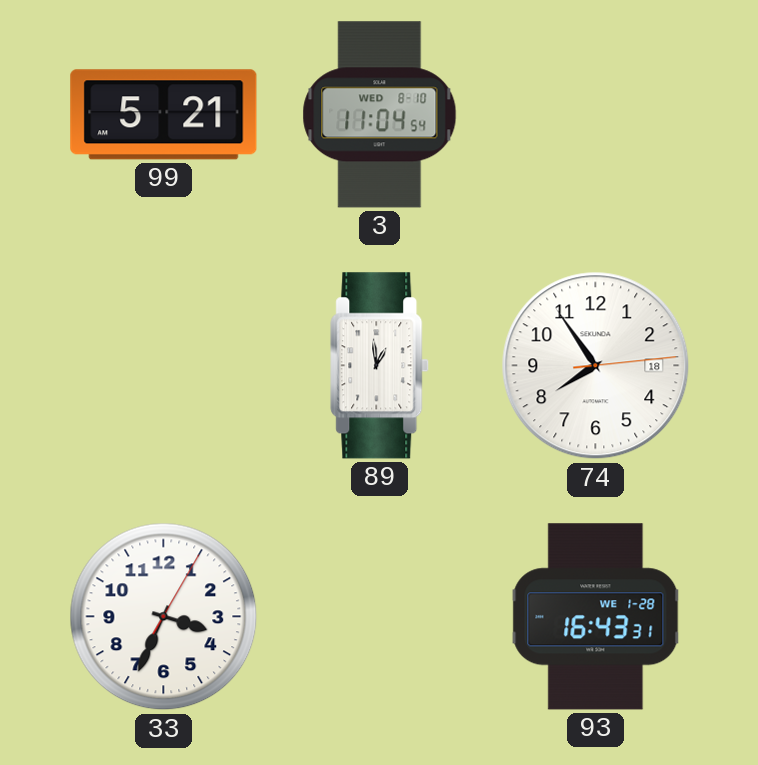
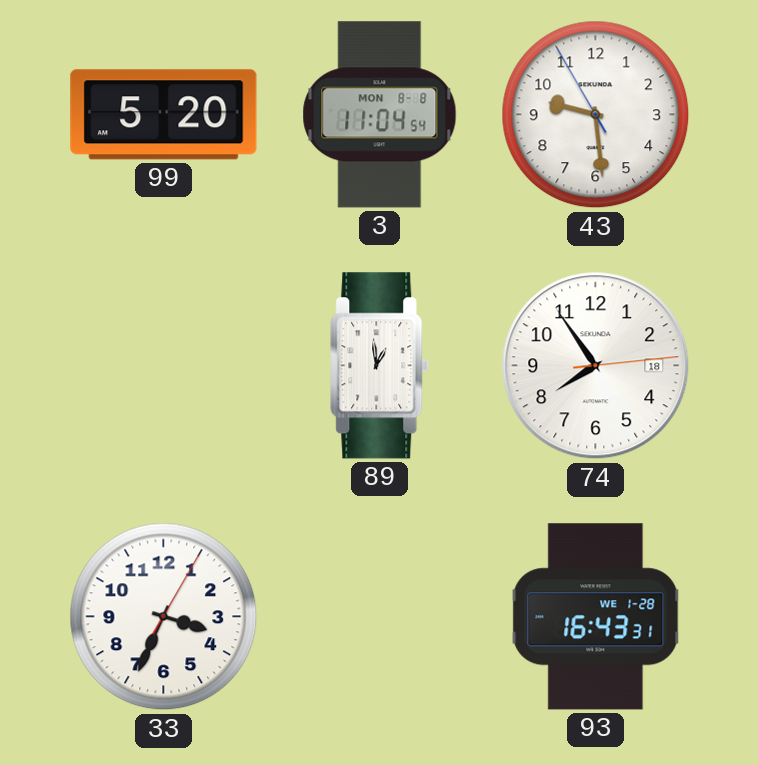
99: 5:21 -> 5:20 (164, 115)
3 date: WED 8-10 -> MON 8-8 (380, 115)
43: none -> 9:28 (596, 115)
